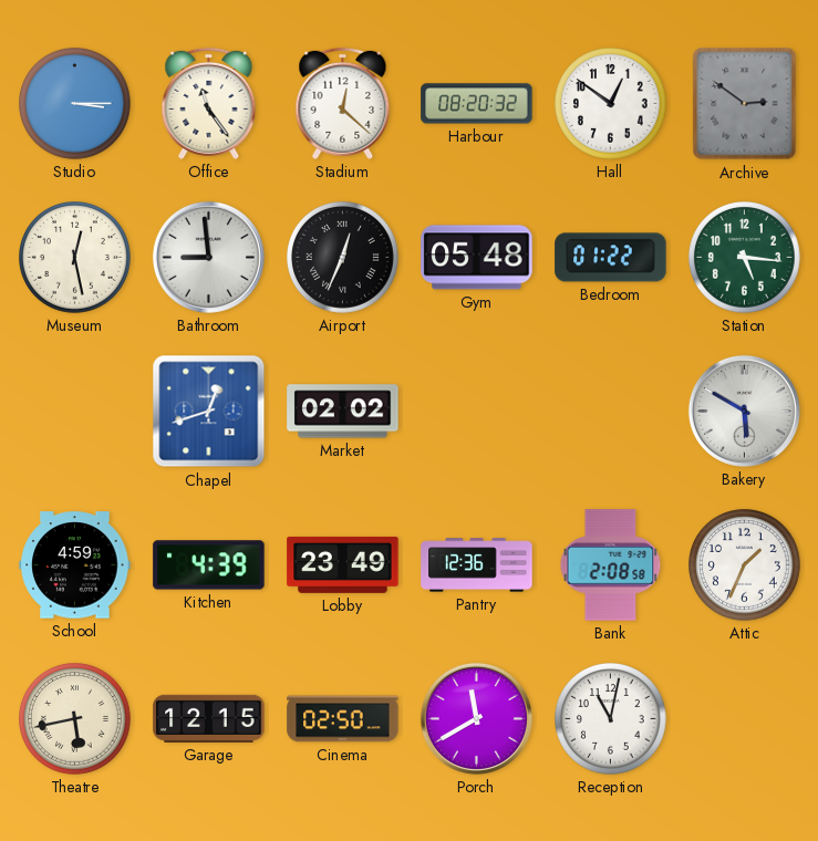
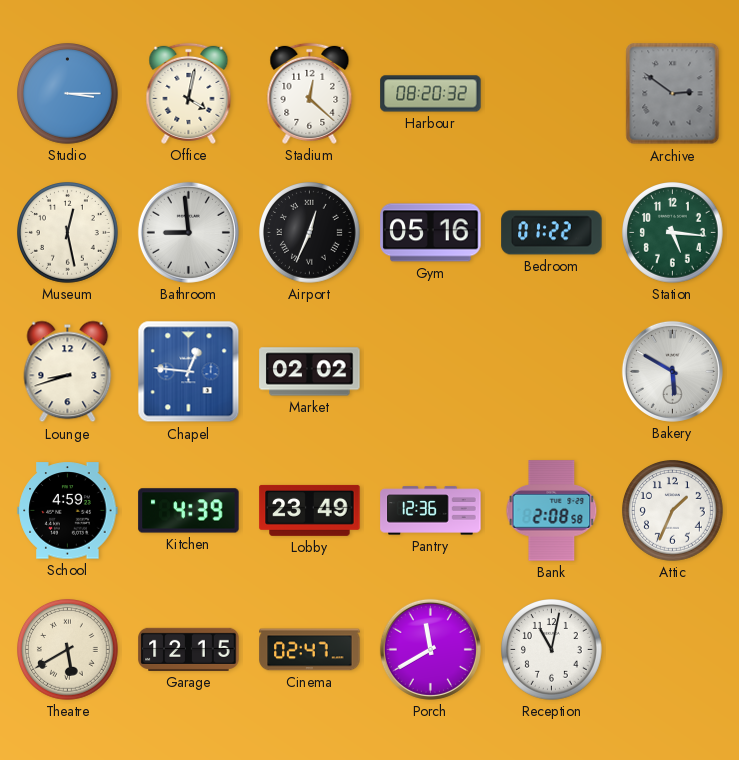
Office: 11:24 -> 4:02 (189, 93)
Hall: 12:51 -> none (611, 104)
Gym: 05:48 -> 05:16 (431, 233)
Lounge: none -> 8:42 (68, 372)
Chapel: 12:42 -> 12:46 (189, 372)
Theatre: 5:43 -> 5:40 (68, 650)
Cinema: 02:50 -> 02:47 (310, 650)
